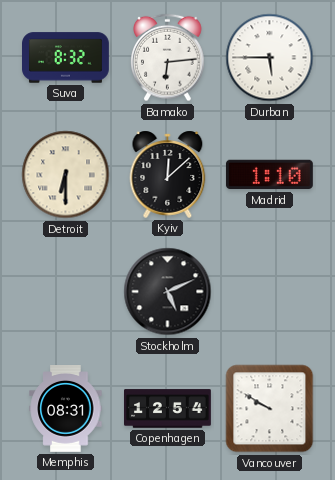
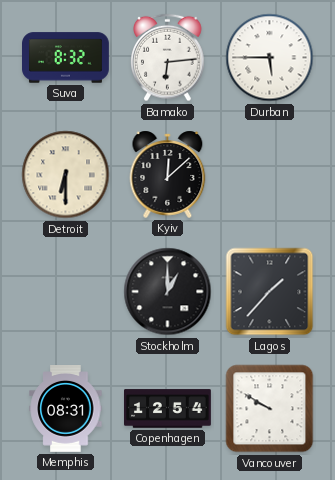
Madrid: 1:10 -> none (269, 175)
Stockholm: 5:11 -> 1:00 (168, 292)
Lagos: none -> 1:37 (270, 292)
